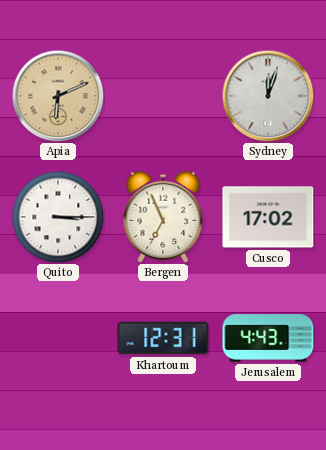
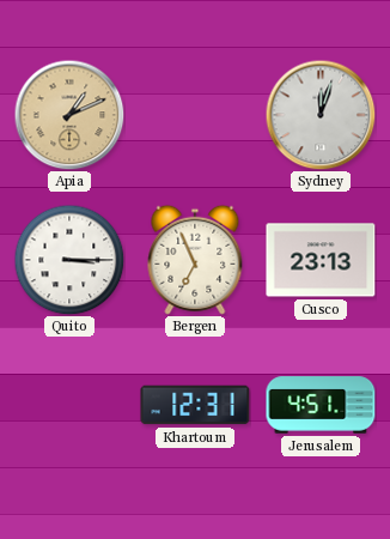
Apia: 6:11 -> 1:11 (69, 115)
Cusco: 17:02 -> 23:13 (321, 260)
Jerusalem: 4:43 -> 4:51 (321, 405)
